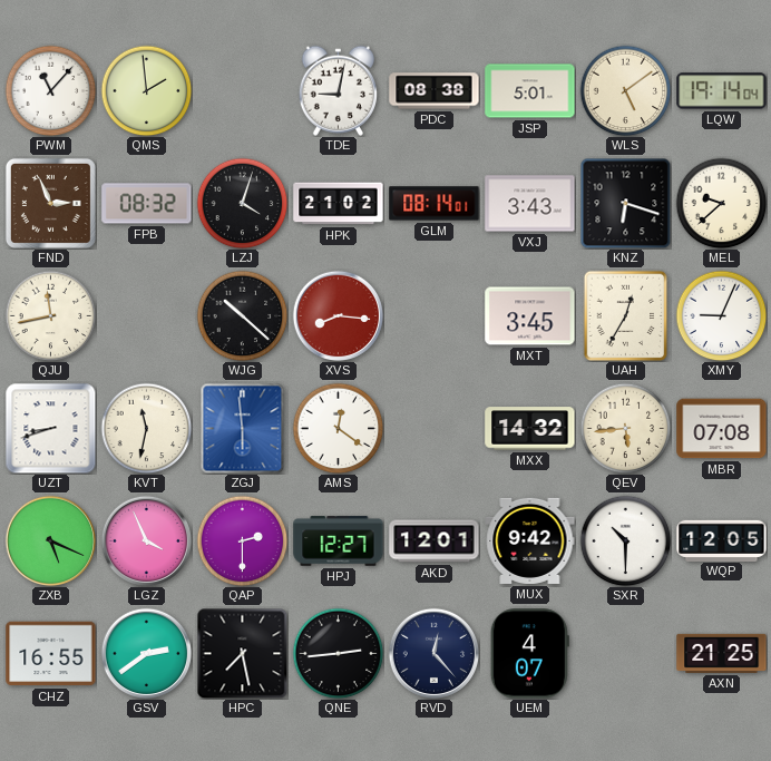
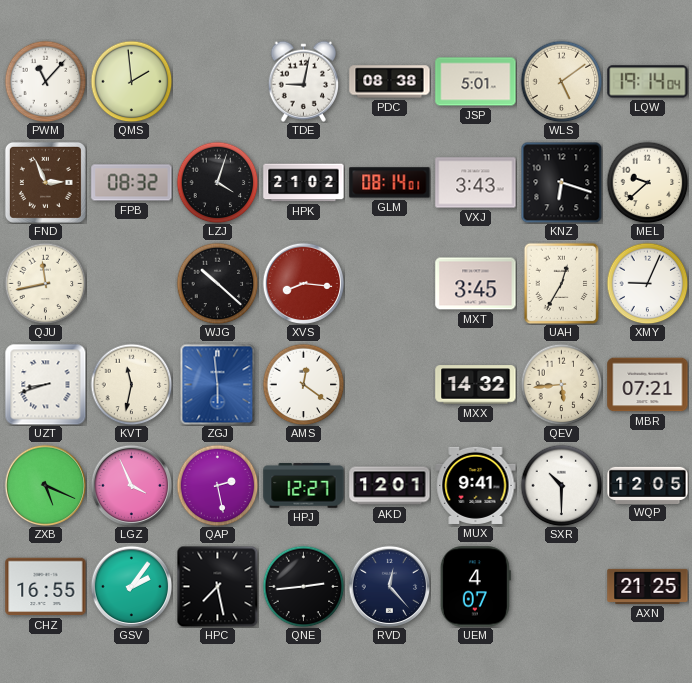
MBR: 07:08 -> 07:21 (648, 385)
QAP: 2:30 -> 2:28 (217, 485)
MUX: 9:42 -> 9:41 (476, 485)
GSV: 2:39 -> 2:06 (131, 586)
